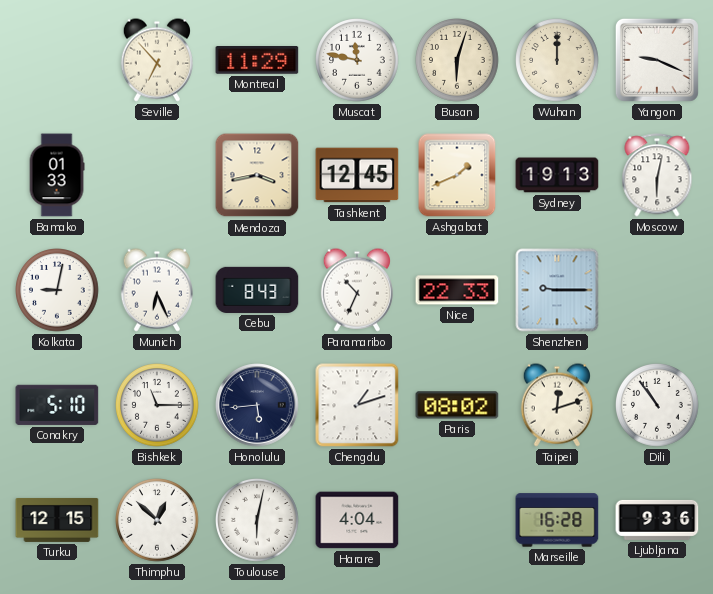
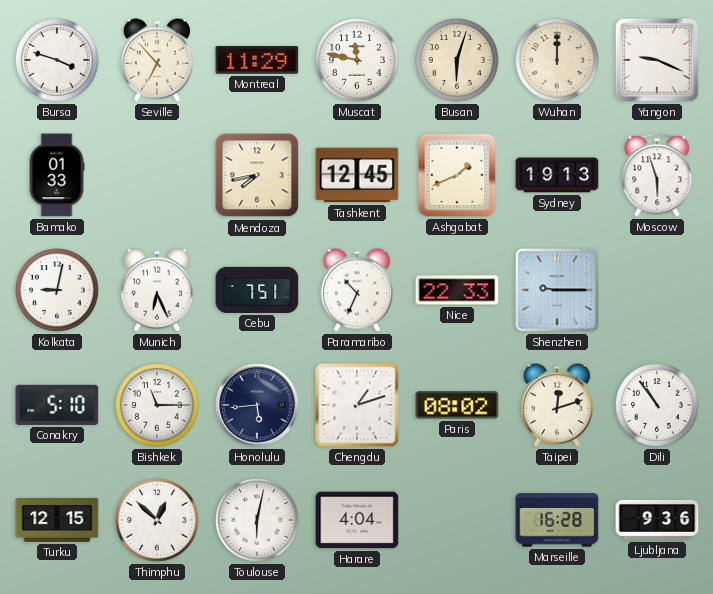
Bursa: none -> 3:48 (58, 61)
Mendoza: 3:43 -> 7:43 (257, 175)
Moscow: 6:02 -> 5:57 (657, 175)
Cebu: 8:43 -> 7:51 (257, 290)
